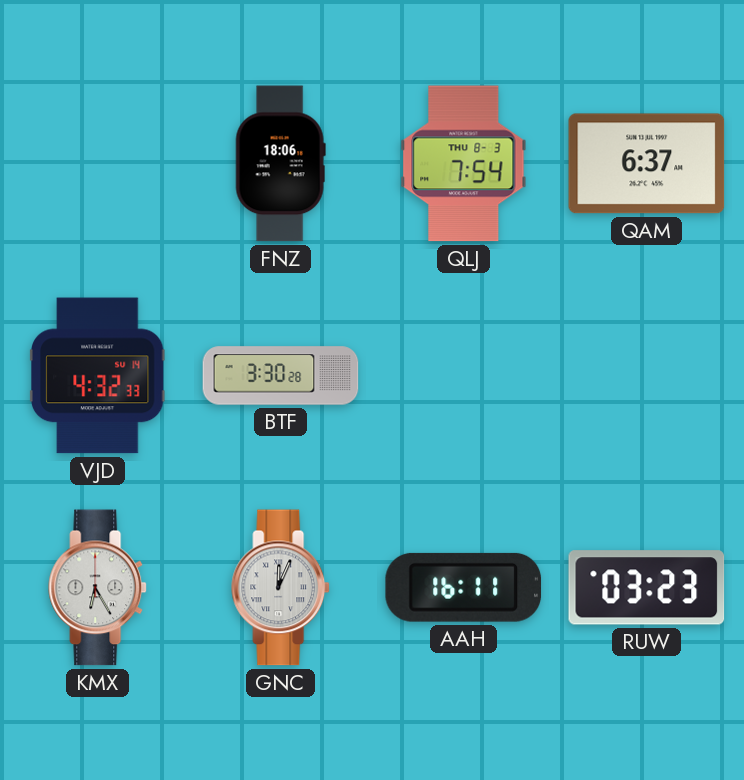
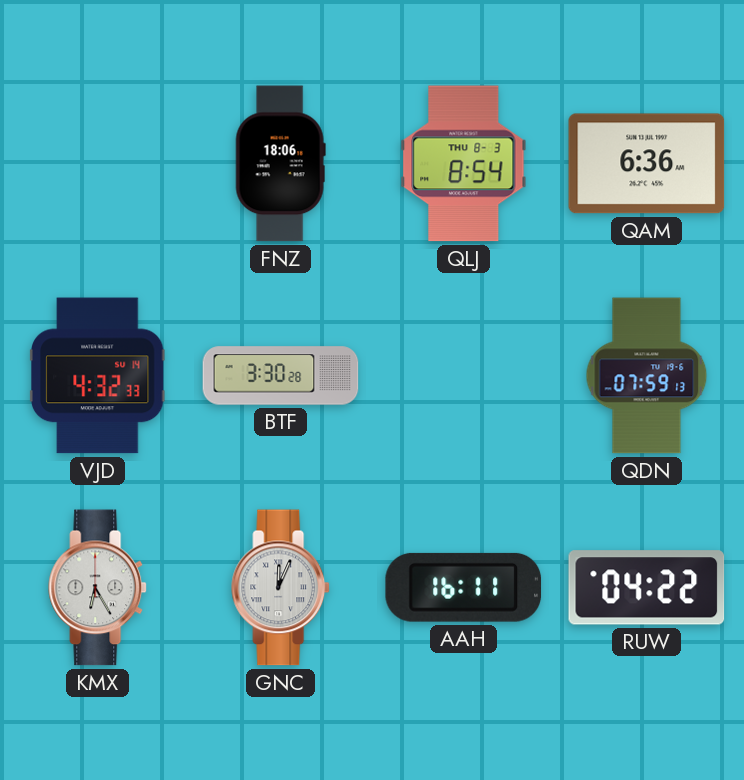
QLJ: 7:54 -> 8:54 (464, 164)
QAM: 6:37 -> 6:36 (647, 164)
QDN: none -> 07:59 (647, 376)
RUW: 03:23 -> 04:22 (647, 588)
